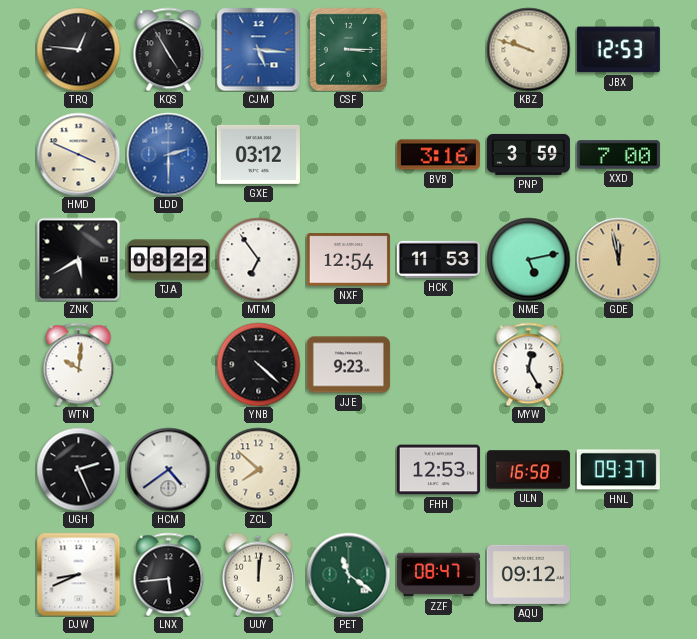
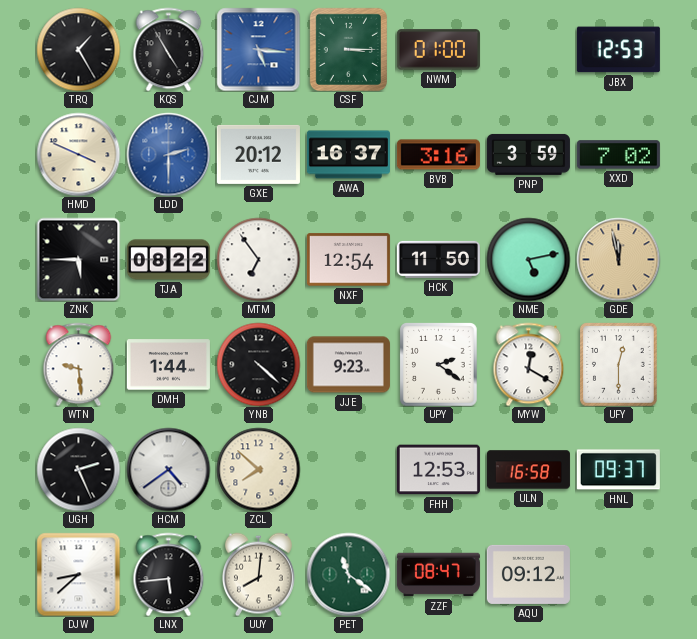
TRQ: 12:46 -> 1:25 (78, 49)
NWM: none -> 01:00 (438, 50)
KBZ: 9:48 -> none (528, 49)
GXE: 03:12 -> 20:12 (258, 154)
AWA: none -> 16:37 (348, 155)
XXD: 7:00 -> 7:02 (618, 155)
ZNK: 5:40 -> 5:45 (78, 259)
HCK: 11:53 -> 11:50 (438, 259)
WTN: 10:01 -> 9:29 (79, 364)
DMH: none -> 1:44 (168, 365)
UPY: none -> 2:21 (439, 364)
MYW: 12:25 -> 12:20 (529, 364)
UFY: none -> 12:30 (619, 364)
DJW: 8:41 -> 8:38 (78, 574)
UUY: 12:01 -> 8:01 (258, 574)
